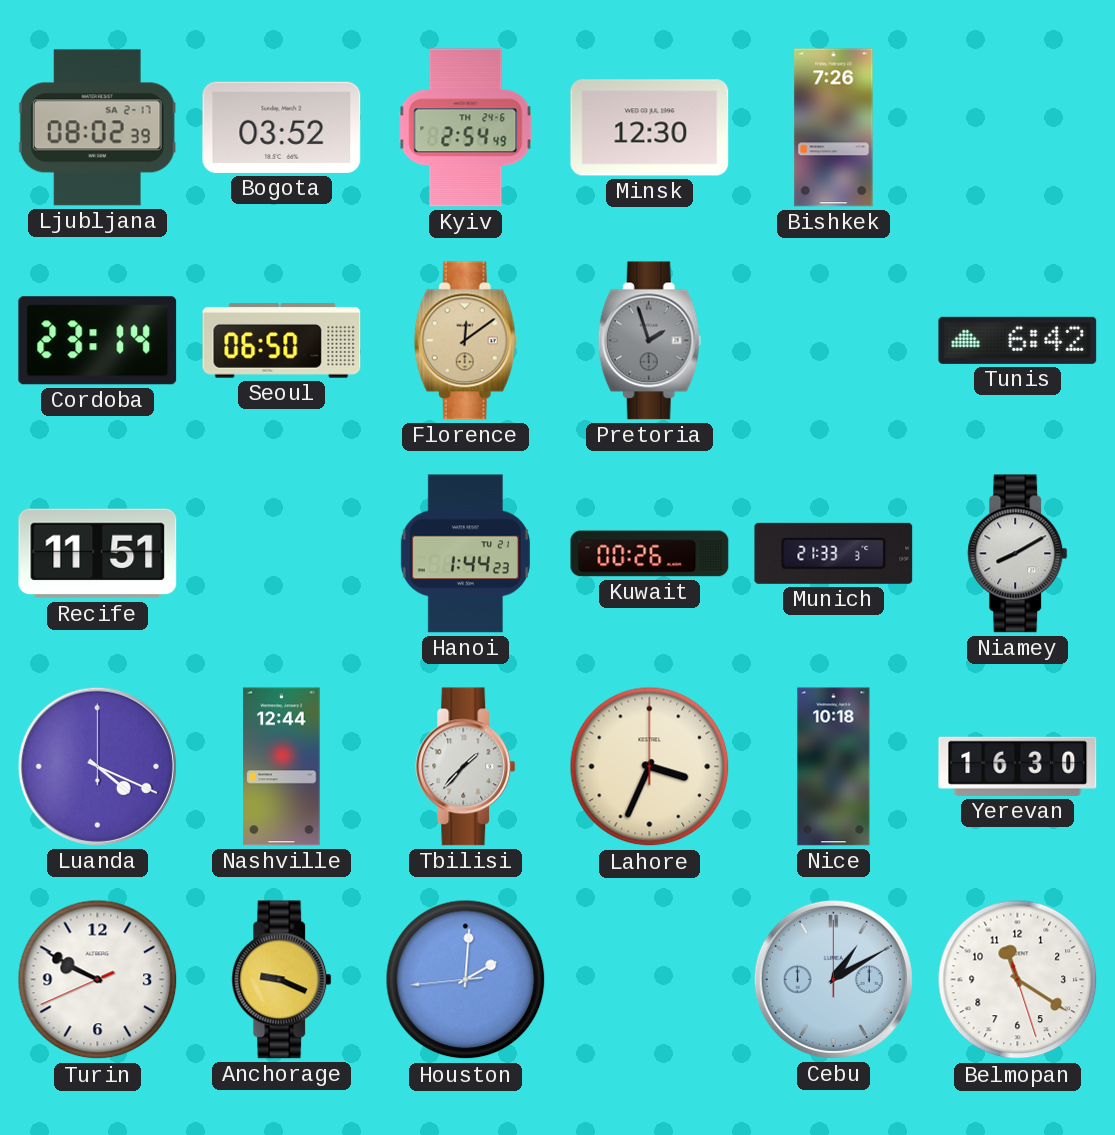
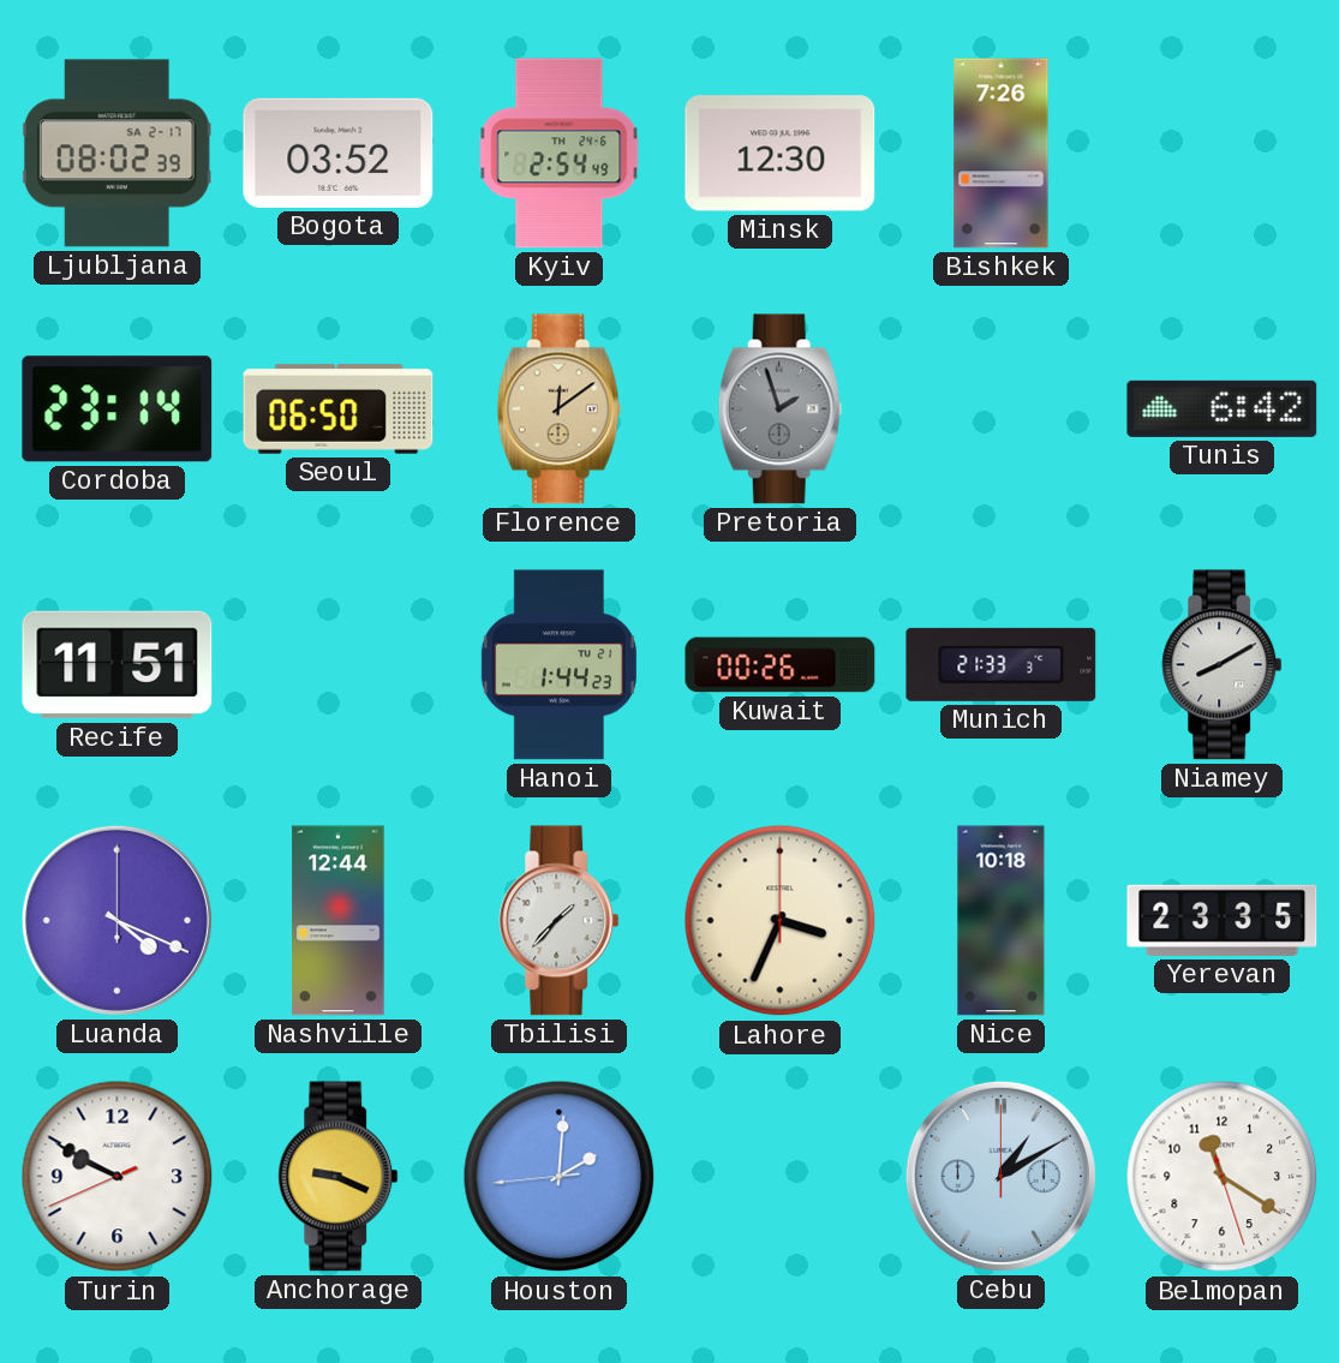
Yerevan: 16:30 -> 23:35 (1223, 920)
